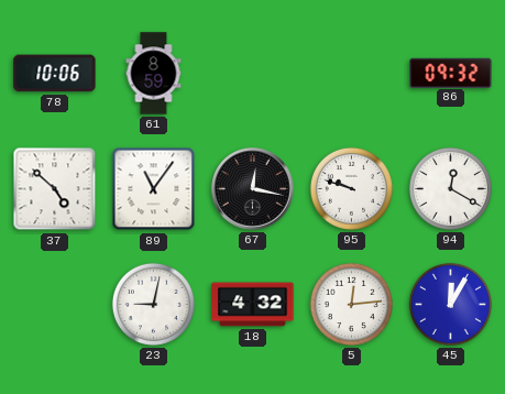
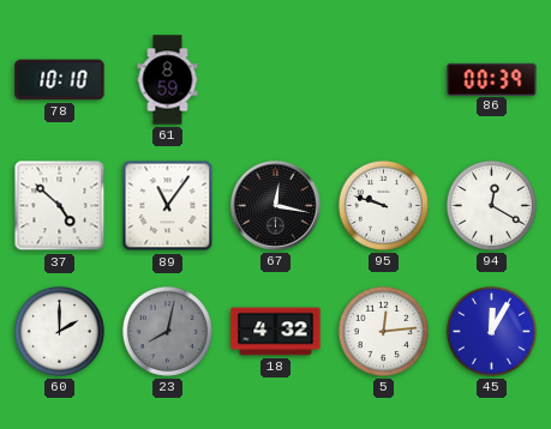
78: 10:06 -> 10:10 (60, 80)
86: 09:32 -> 00:39 (492, 79)
60: none -> 2:00 (59, 331)
23: 9:02 -> 8:02 (167, 331)
23 dial: white -> grey (167, 331)
